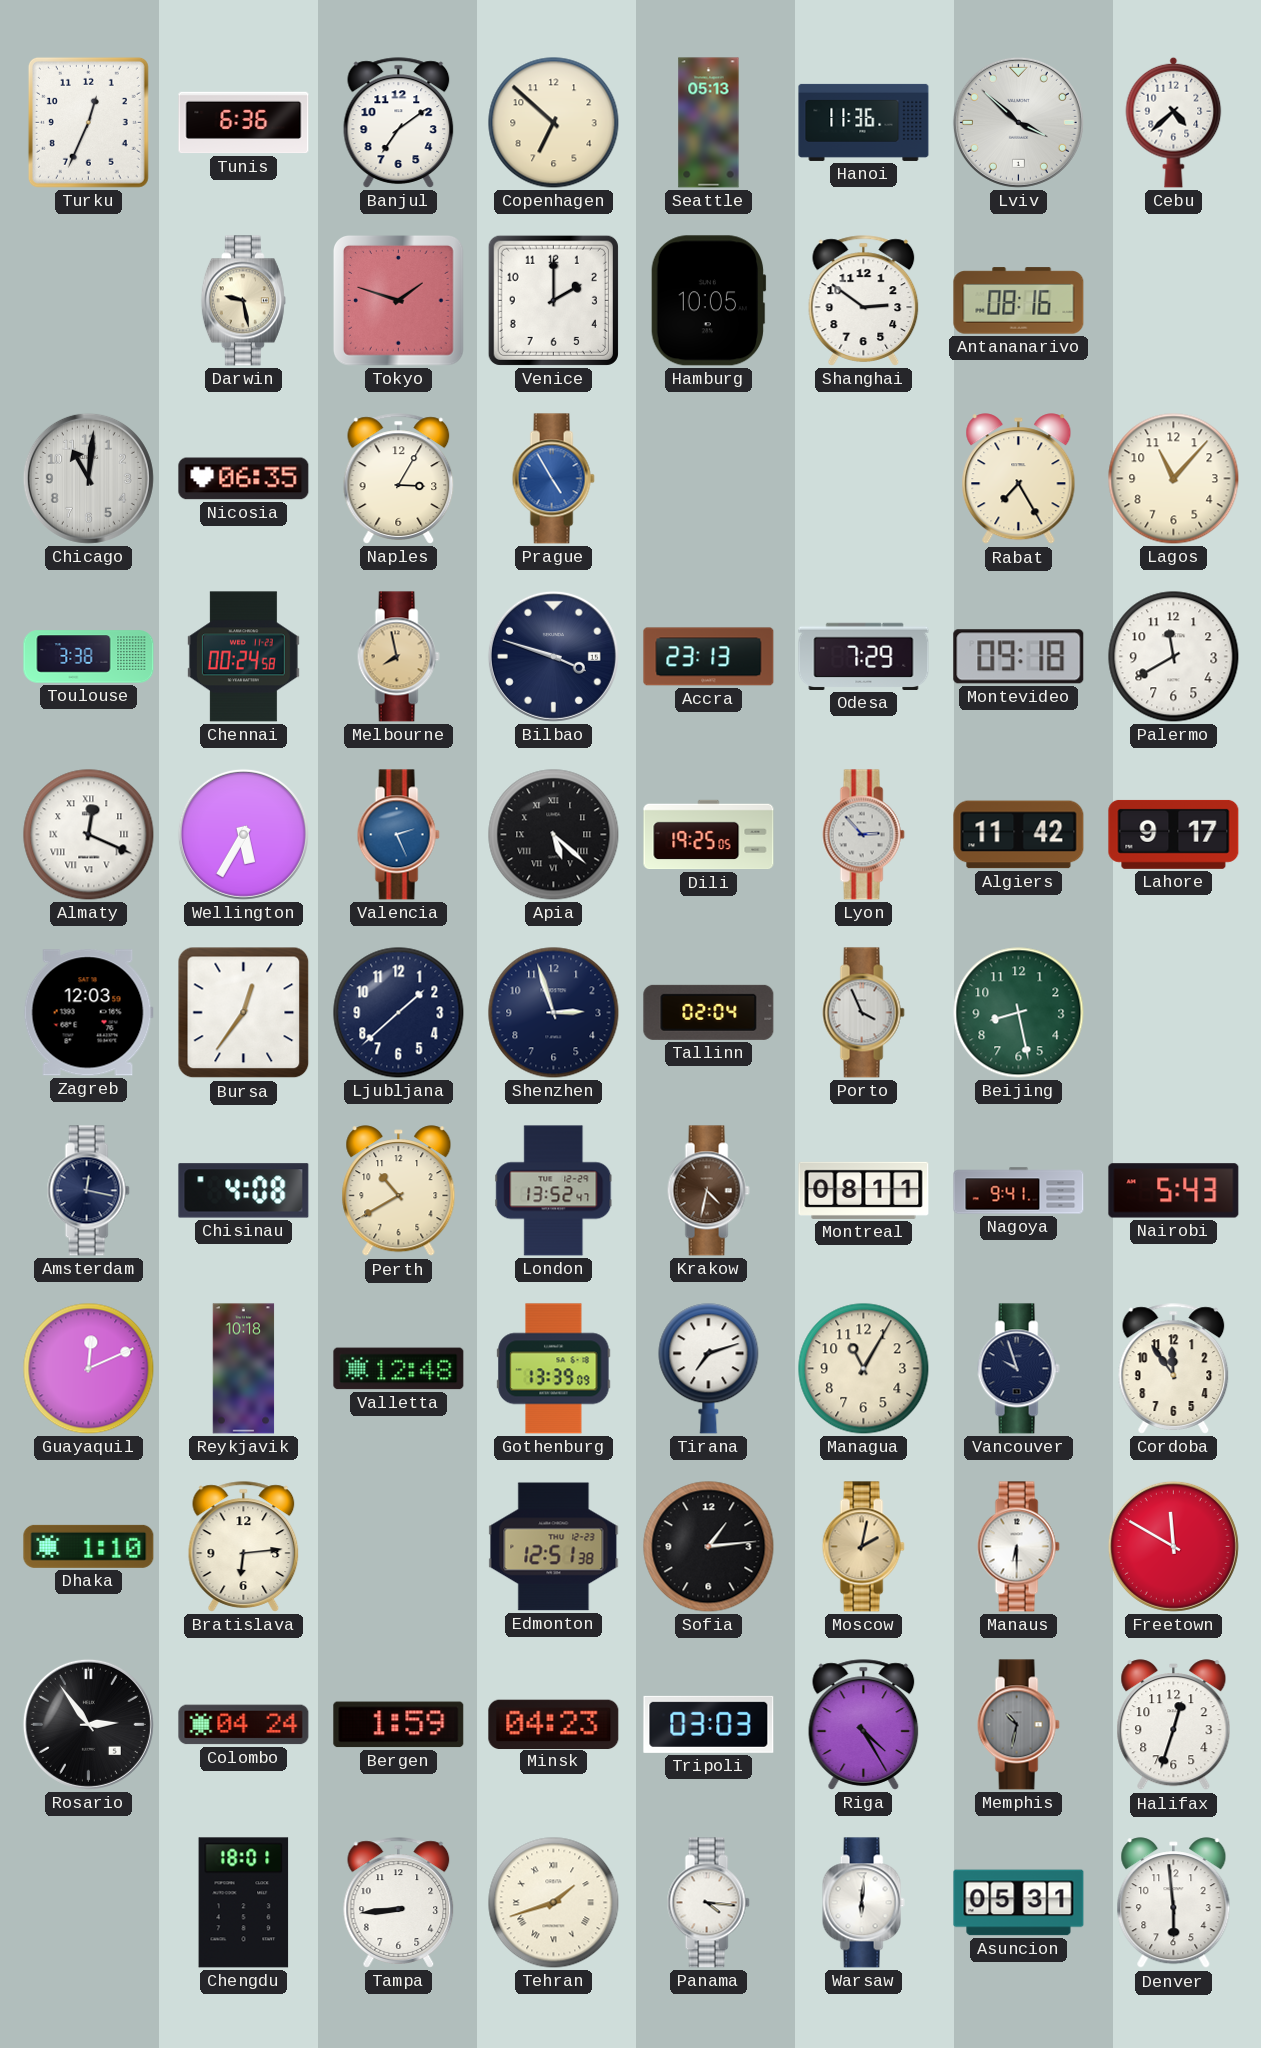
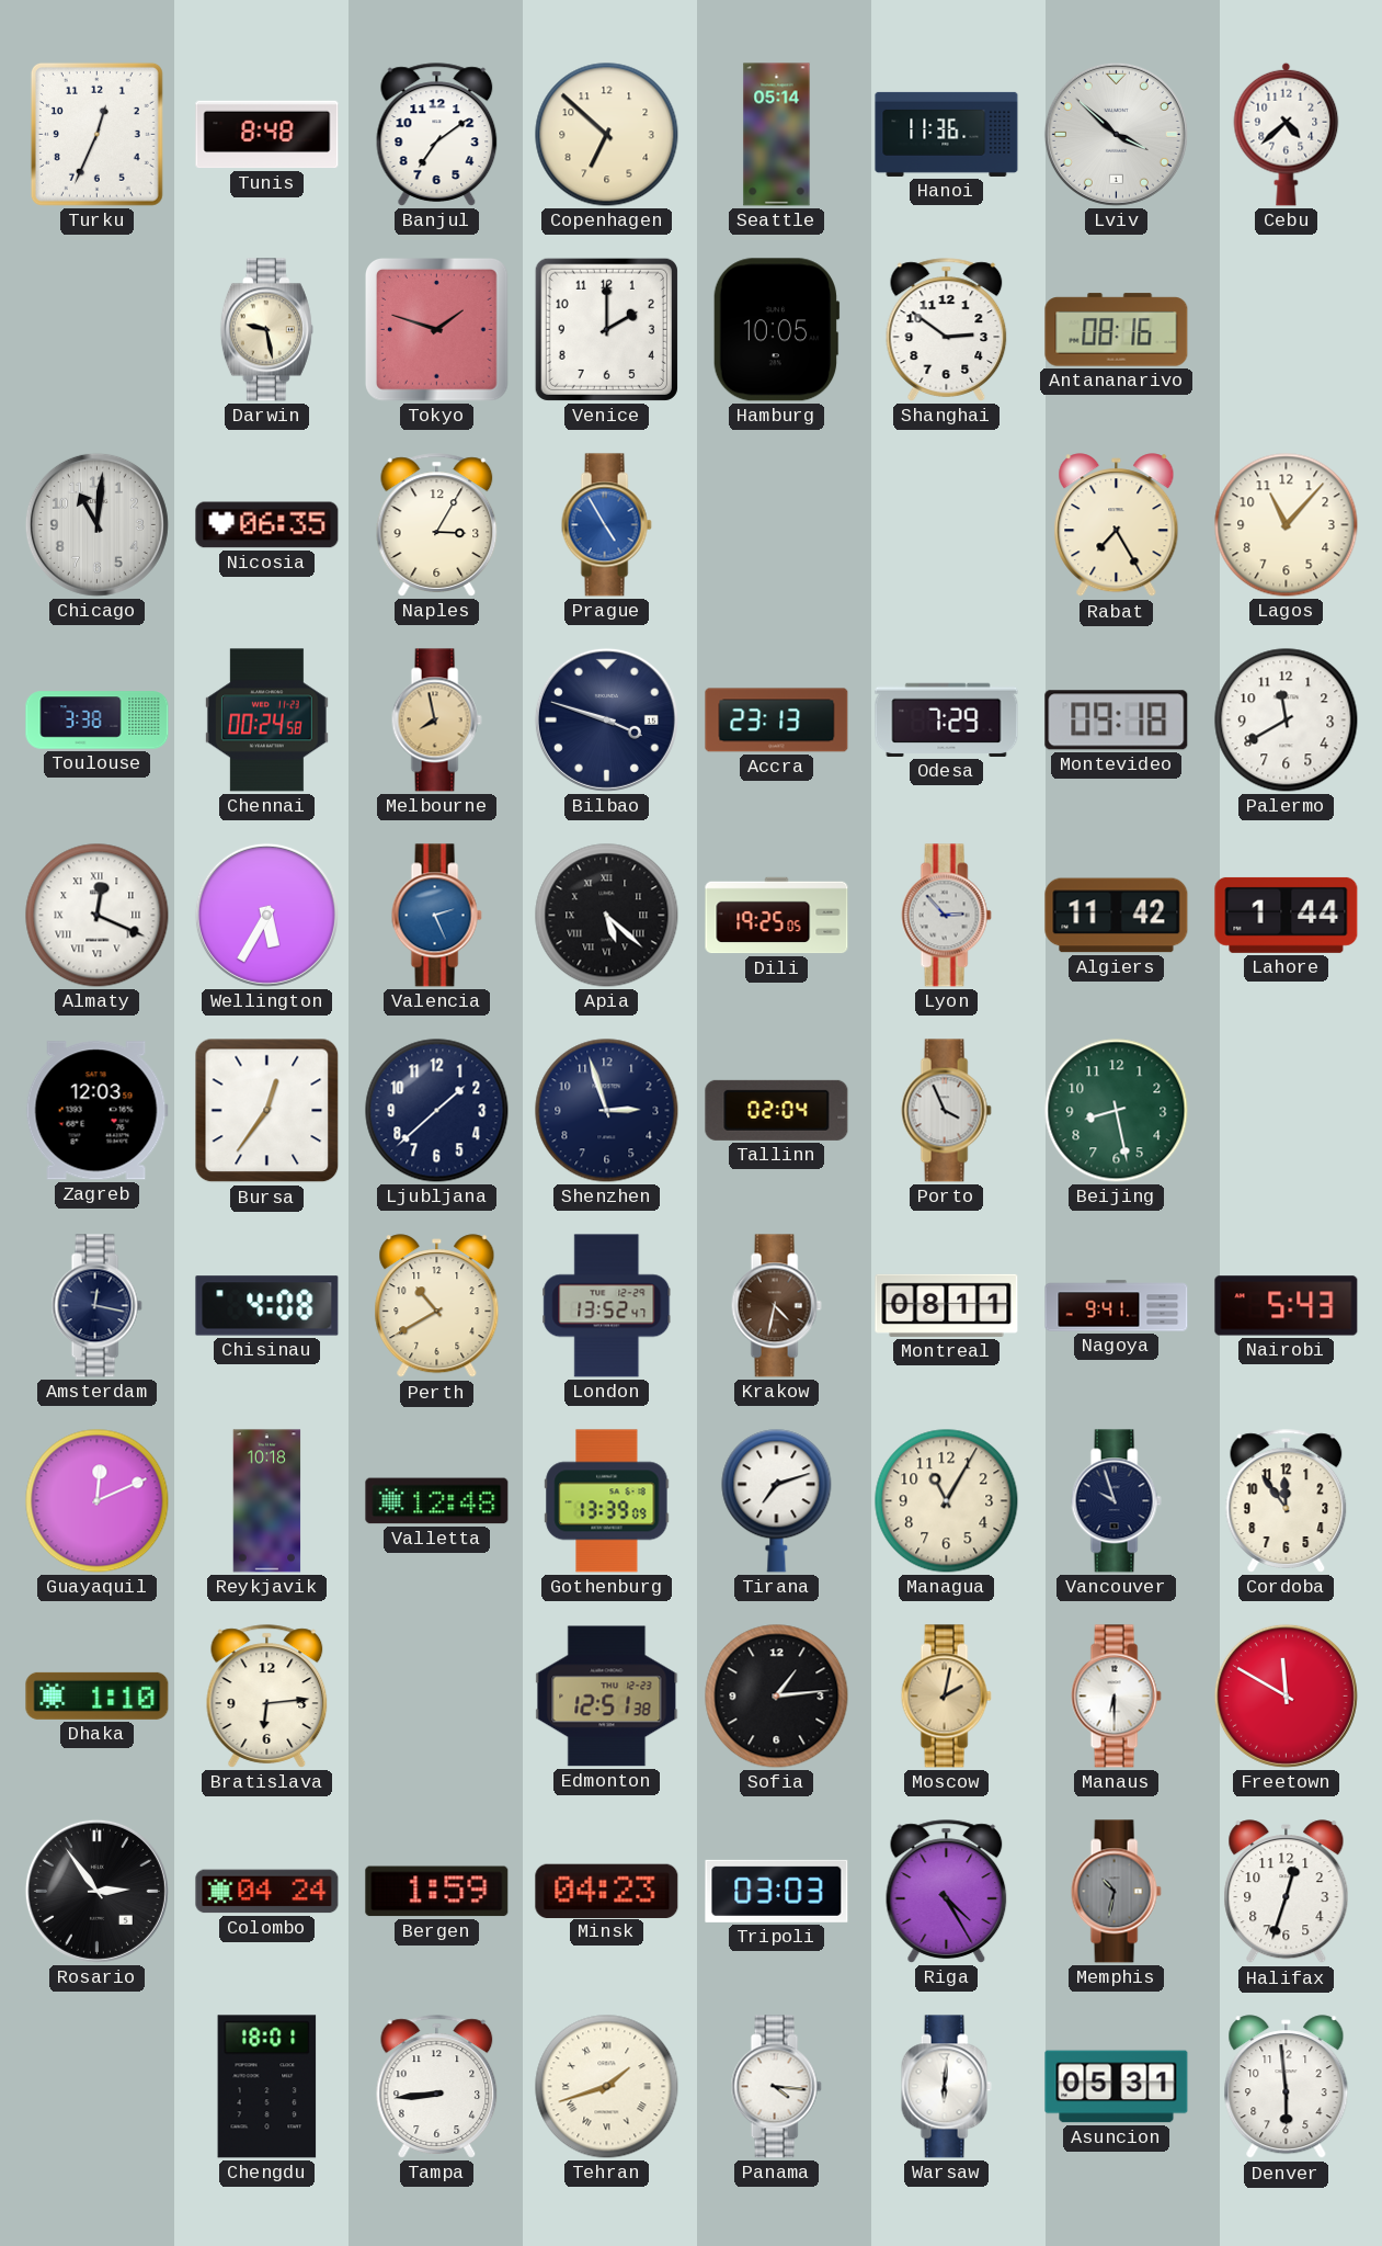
Tunis: 6:36 -> 8:48 (267, 135)
Seattle: 05:13 -> 05:14 (777, 135)
Lahore: 9:17 -> 1:44 (1287, 915)
